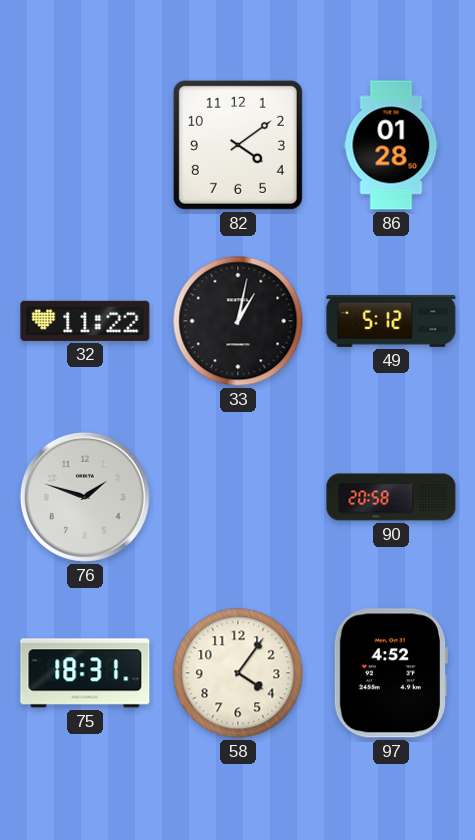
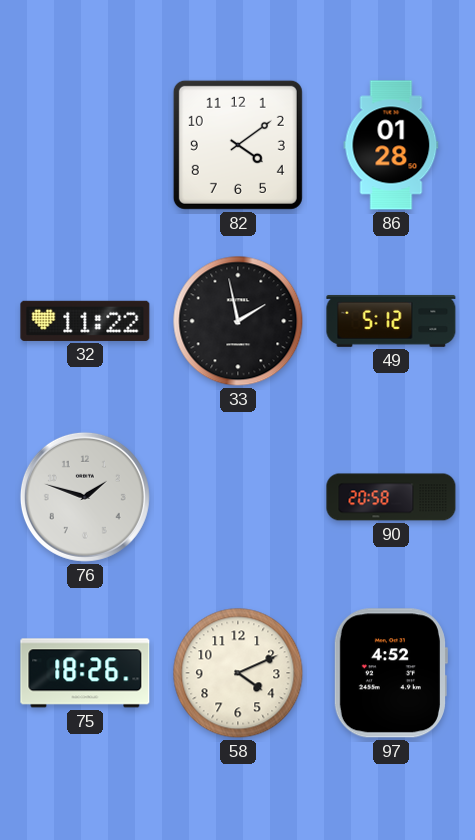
33: 1:02 -> 1:58 (238, 321)
75: 18:31 -> 18:26 (85, 673)
58: 4:06 -> 4:11 (238, 673)
